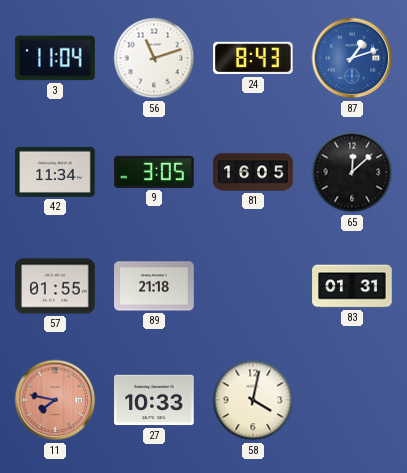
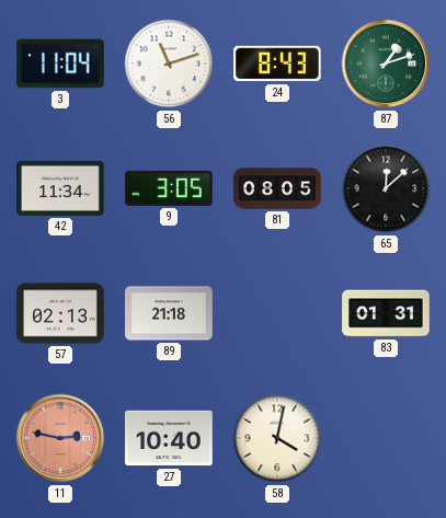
87 dial: blue -> green (386, 64)
81: 16:05 -> 08:05 (277, 188)
57: 01:55 -> 02:13 (60, 313)
11: 7:47 -> 2:47 (60, 438)
27: 10:33 -> 10:40 (169, 438)
